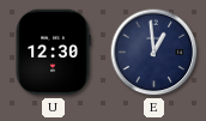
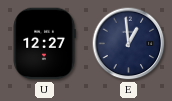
U: 12:30 -> 12:27 (44, 44)
